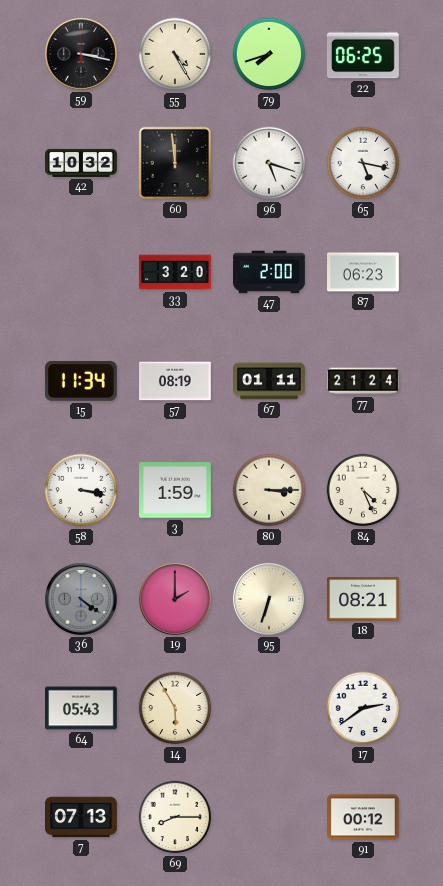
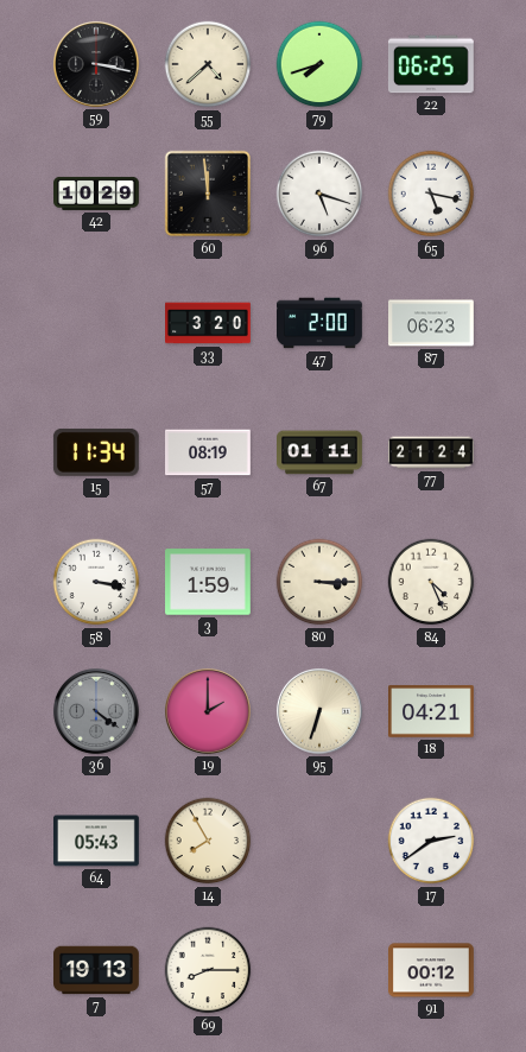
55: 4:25 -> 4:38 (208, 64)
42: 10:32 -> 10:29 (96, 194)
18: 08:21 -> 04:21 (432, 711)
14: 5:55 -> 7:55 (208, 841)
7: 07:13 -> 19:13 (97, 970)
